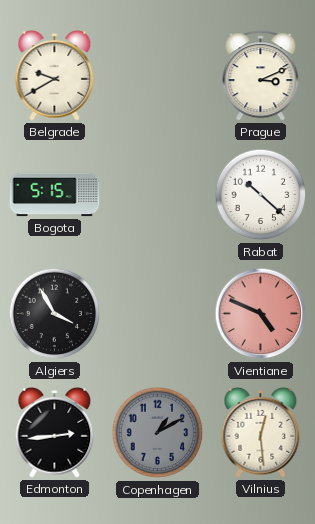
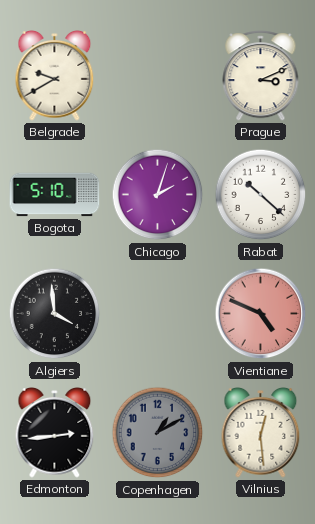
Bogota: 5:15 -> 5:10 (55, 195)
Chicago: none -> 2:03 (158, 195)
Algiers: 3:55 -> 3:59 (55, 314)
